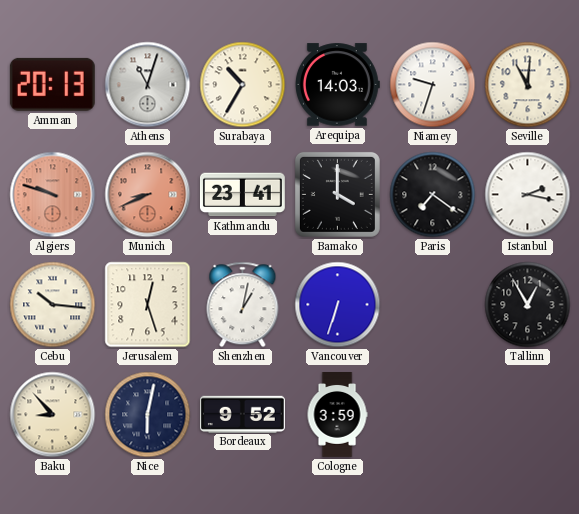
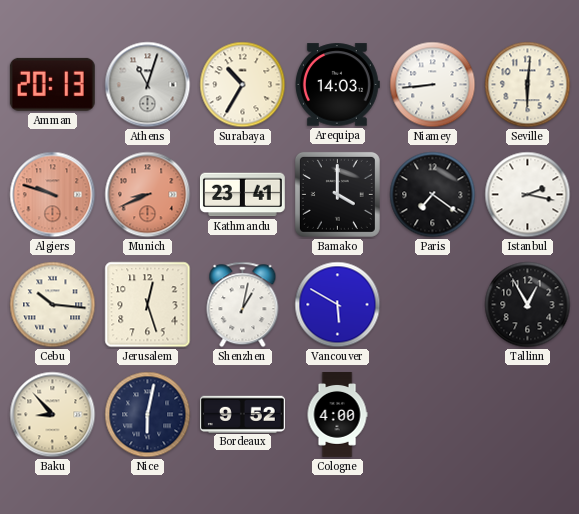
Niamey: 9:33 -> 8:44 (433, 85)
Seville: 11:01 -> 6:01 (528, 85)
Vancouver: 6:33 -> 5:50 (338, 305)
Cologne: 3:59 -> 4:00 (337, 415)
